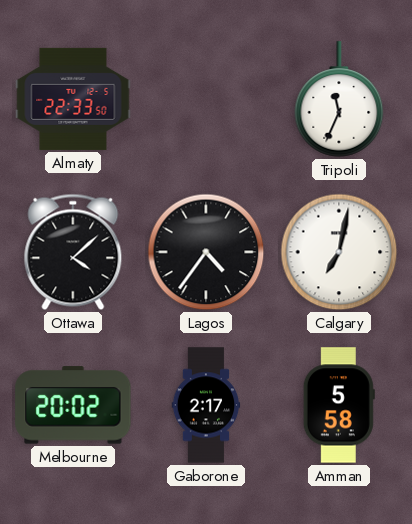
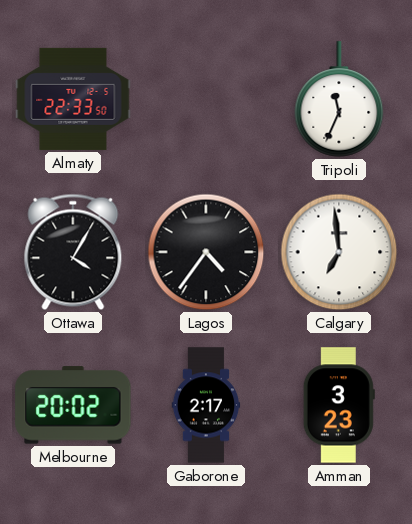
Ottawa: 4:08 -> 4:05 (73, 252)
Calgary: 7:02 -> 6:59 (339, 252)
Amman: 5:58 -> 3:23 (339, 405)
